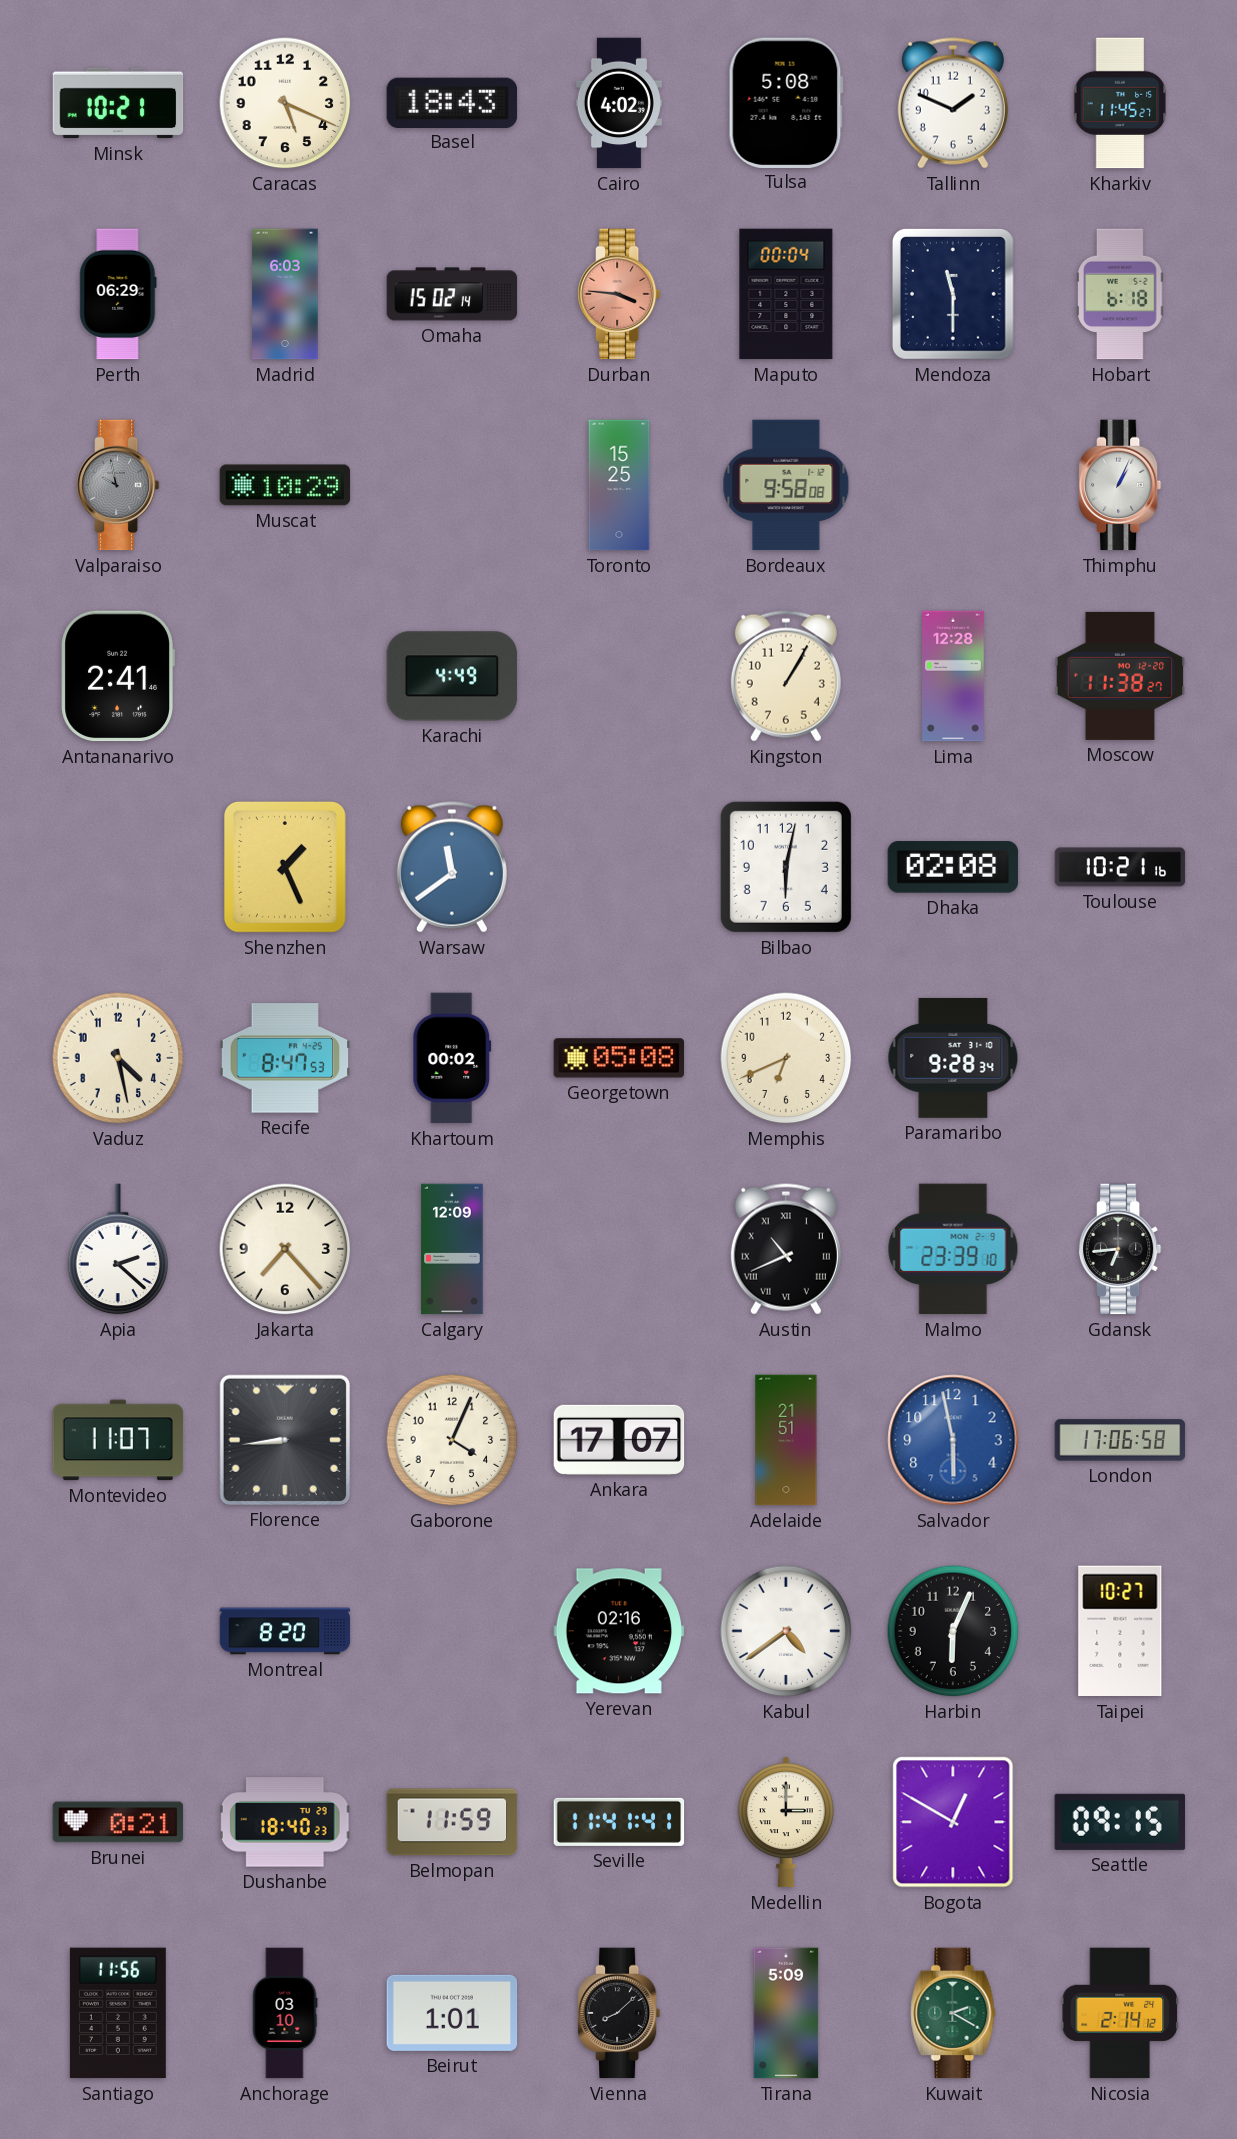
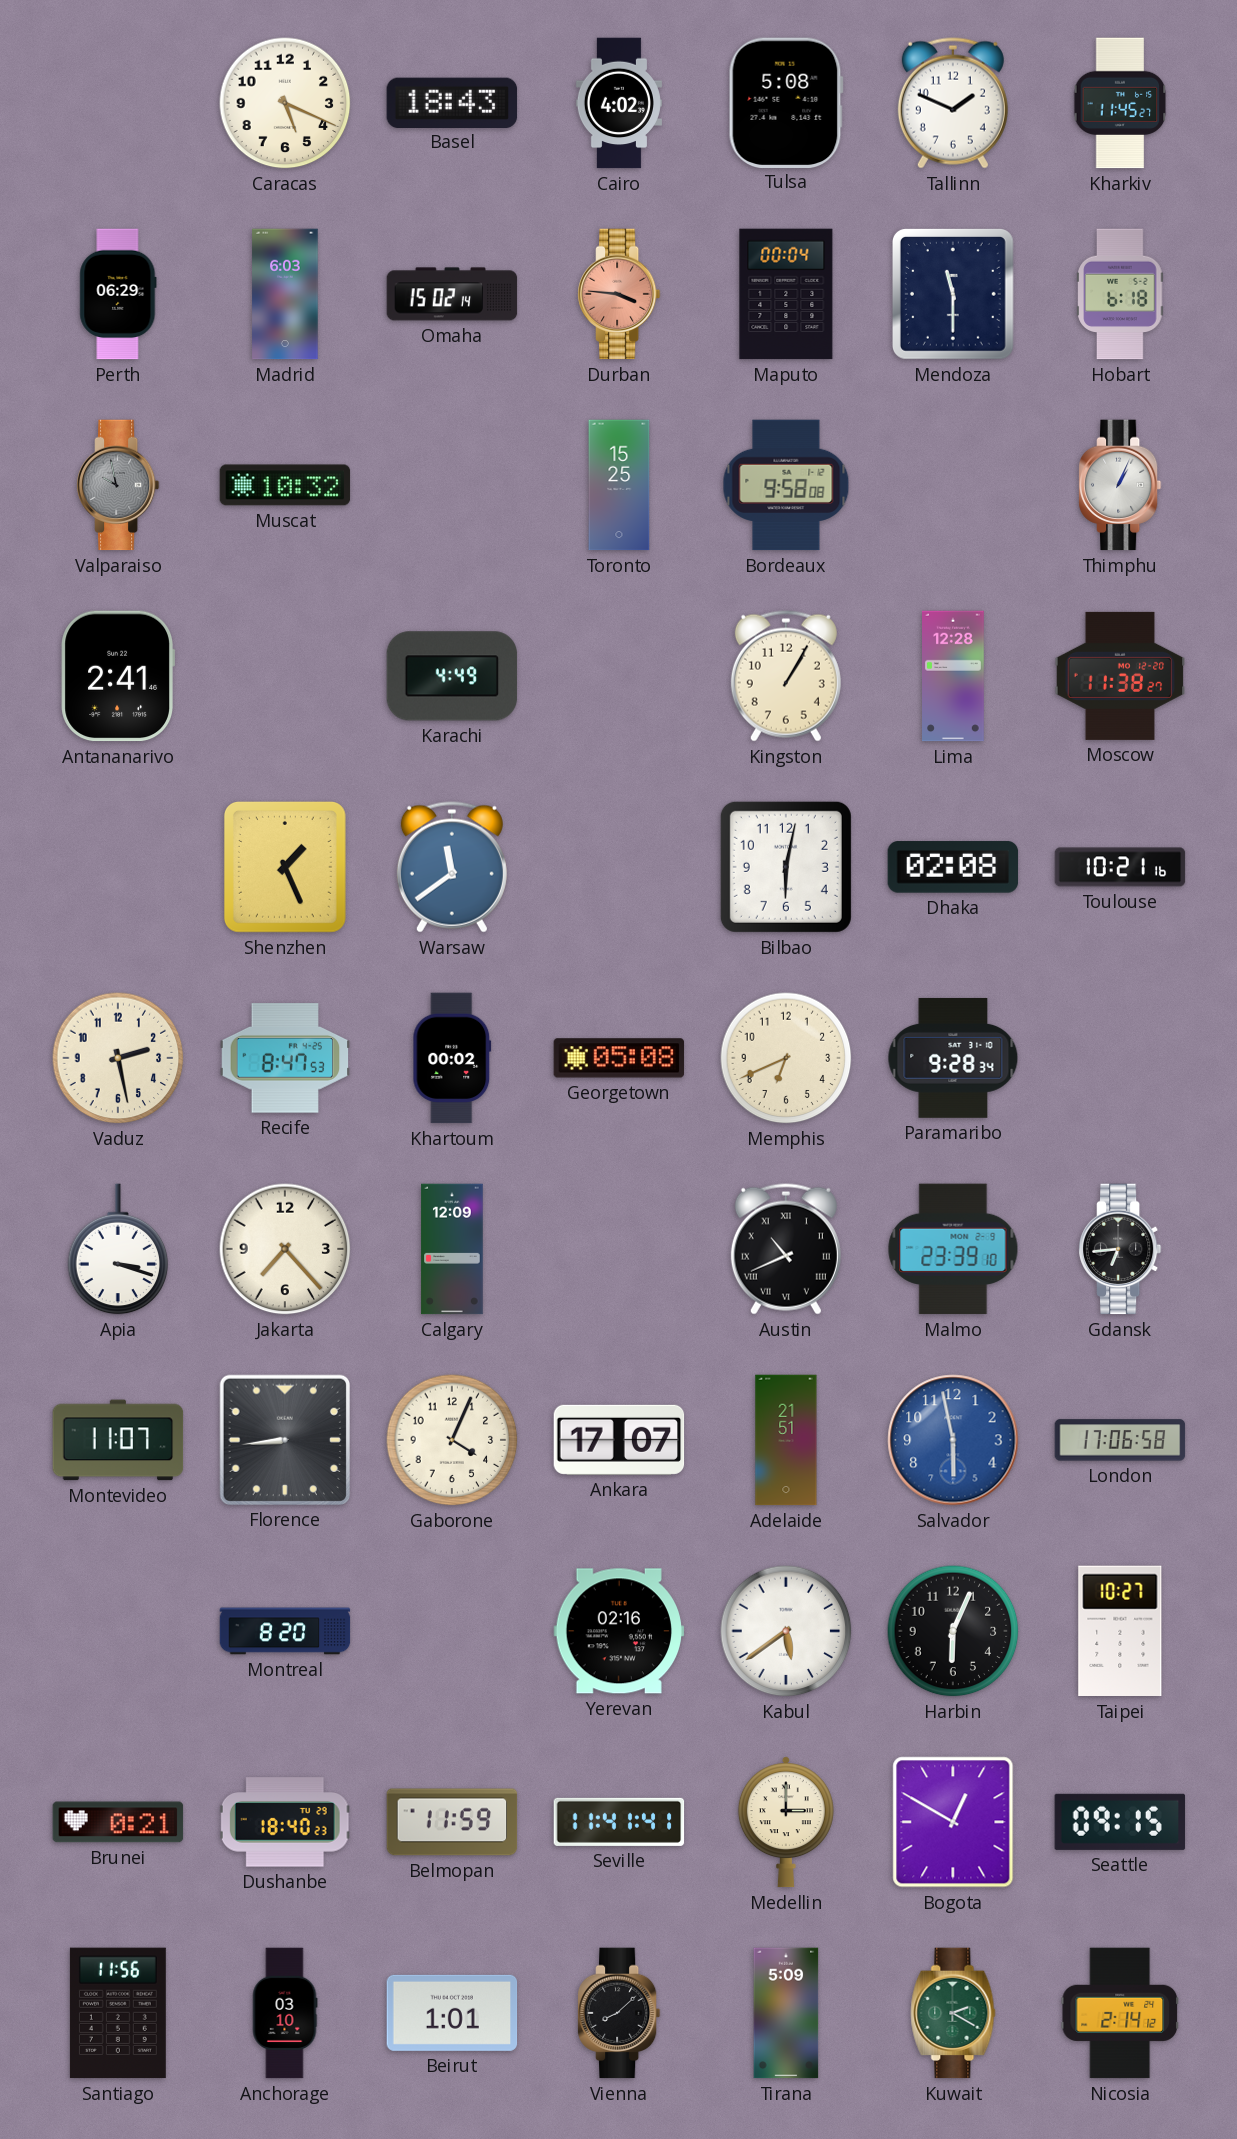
Minsk: 10:21 -> none (118, 103)
Muscat: 10:29 -> 10:32 (285, 485)
Vaduz: 4:28 -> 2:28 (118, 1058)
Apia: 2:22 -> 3:18 (118, 1249)
Kabul: 4:39 -> 5:39 (786, 1631)
